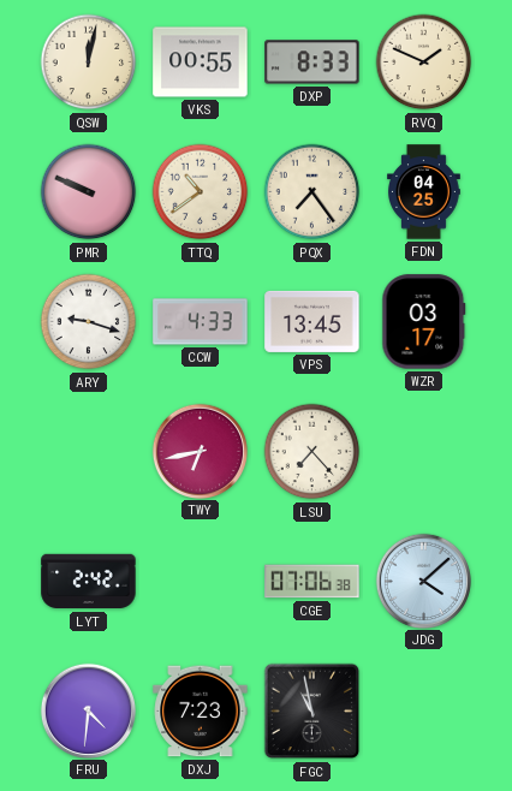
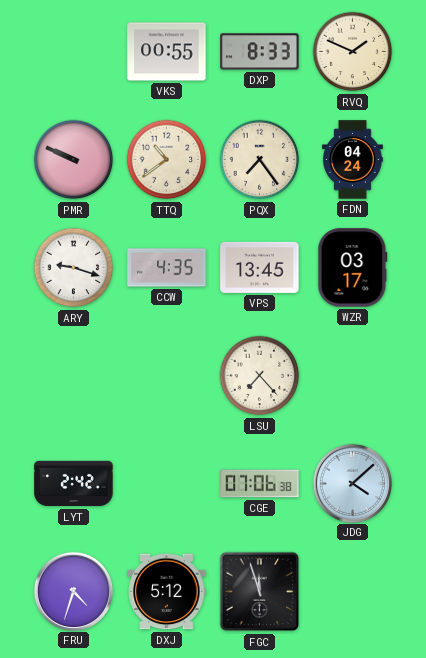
QSW: 12:02 -> none (89, 63)
FDN: 04:25 -> 04:24 (353, 160)
CCW: 4:33 -> 4:35 (167, 268)
TWY: 6:43 -> none (200, 451)
FRU: 4:31 -> 4:33 (73, 591)
DXJ: 7:23 -> 5:12 (167, 592)
FGC: 10:58 -> 11:57 (260, 592)
